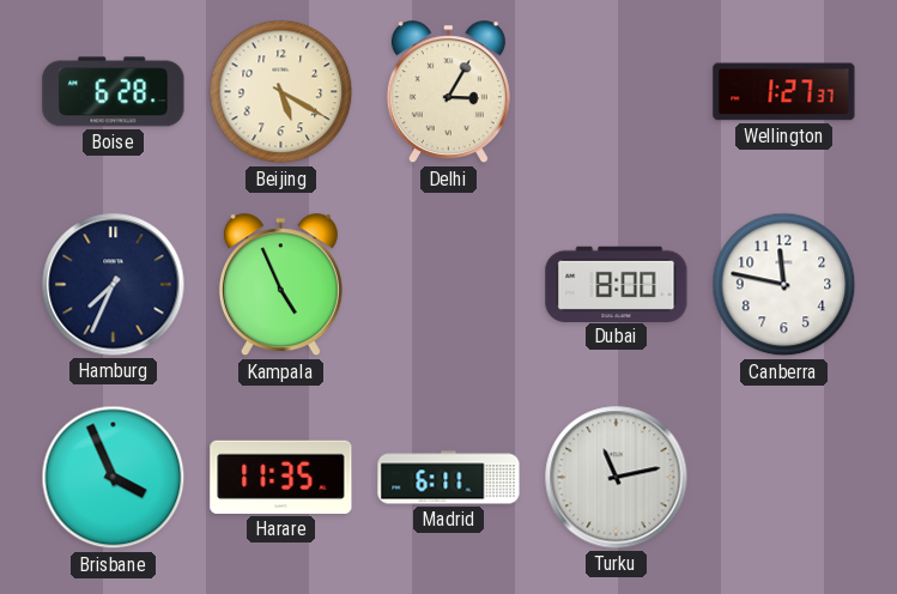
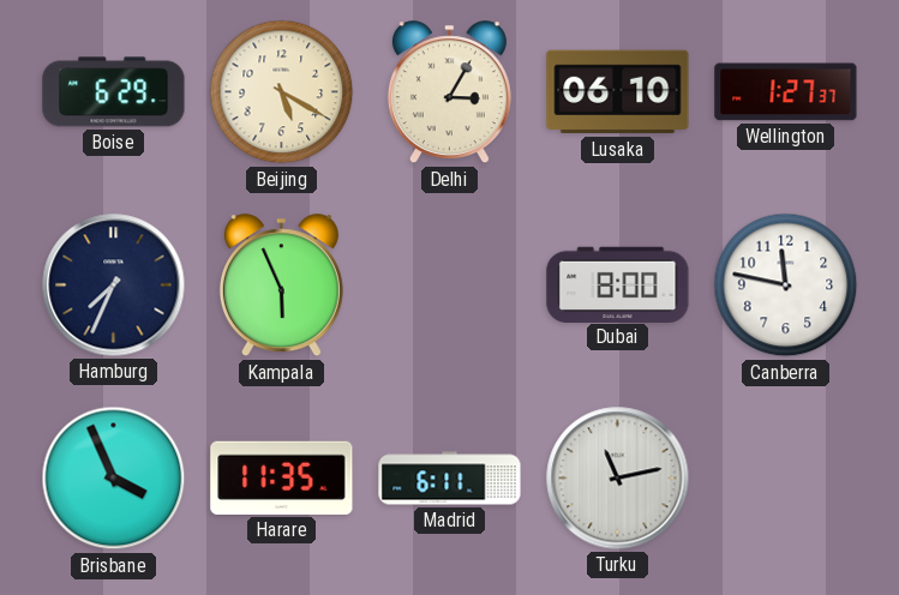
Boise: 6:28 -> 6:29 (114, 92)
Lusaka: none -> 06:10 (618, 92)
Kampala: 4:56 -> 5:56 (281, 286)
